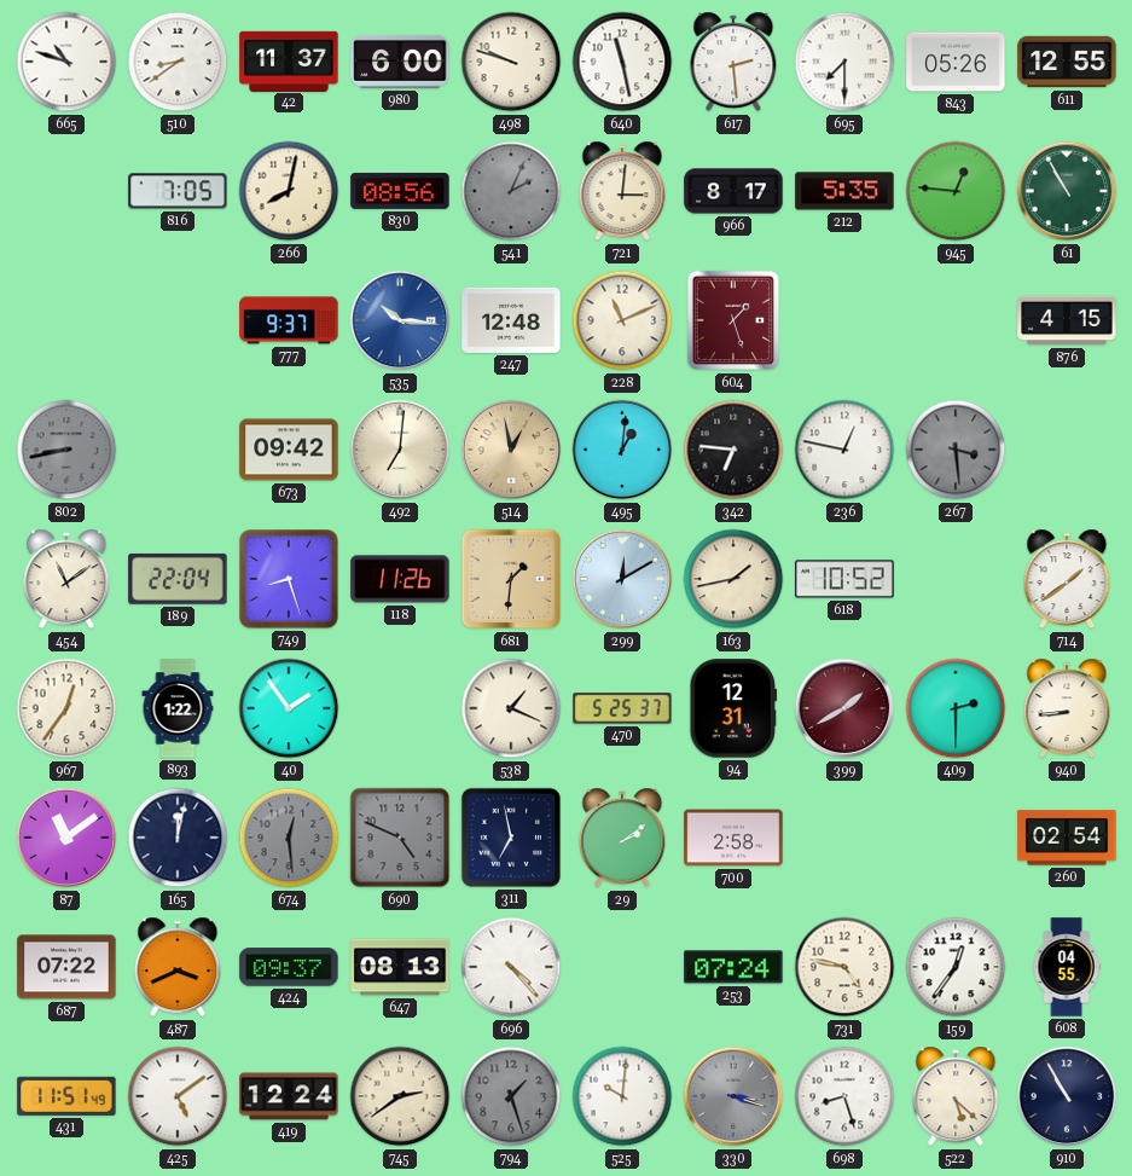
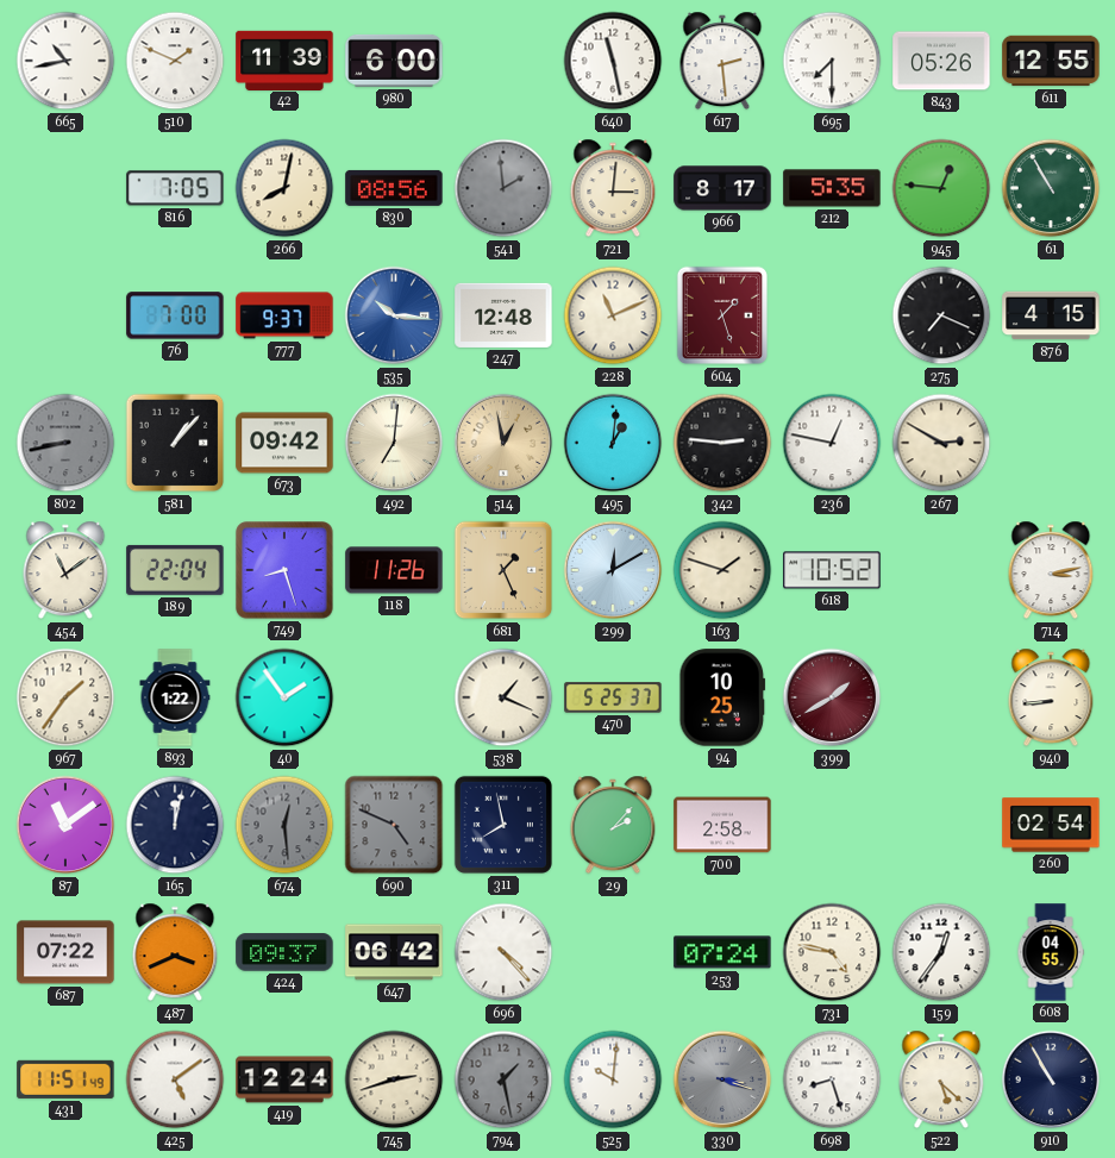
665: 10:48 -> 10:43 (65, 61)
510: 8:39 -> 1:49 (175, 61)
42: 11:37 -> 11:39 (284, 60)
498: 9:48 -> none (511, 62)
541: 2:04 -> 1:59 (503, 188)
76: none -> 7:00 (175, 315)
275: none -> 7:19 (941, 315)
581: none -> 1:07 (175, 443)
342: 6:46 -> 2:46 (722, 443)
267: 3:29 -> 2:50 (941, 443)
267 dial: grey -> cream (941, 443)
681: 1:31 -> 1:26 (503, 570)
163: 1:43 -> 1:48 (722, 570)
714: 1:39 -> 3:13 (1051, 570)
967: 12:36 -> 1:36 (65, 697)
94: 12:31 -> 10:25 (722, 697)
409: 2:30 -> none (956, 708)
311: 6:58 -> 7:58 (503, 825)
29: 2:09 -> 2:07 (613, 825)
647: 08:13 -> 06:42 (394, 952)
745: 2:39 -> 2:42 (394, 1079)
794: 1:27 -> 1:28 (503, 1079)
